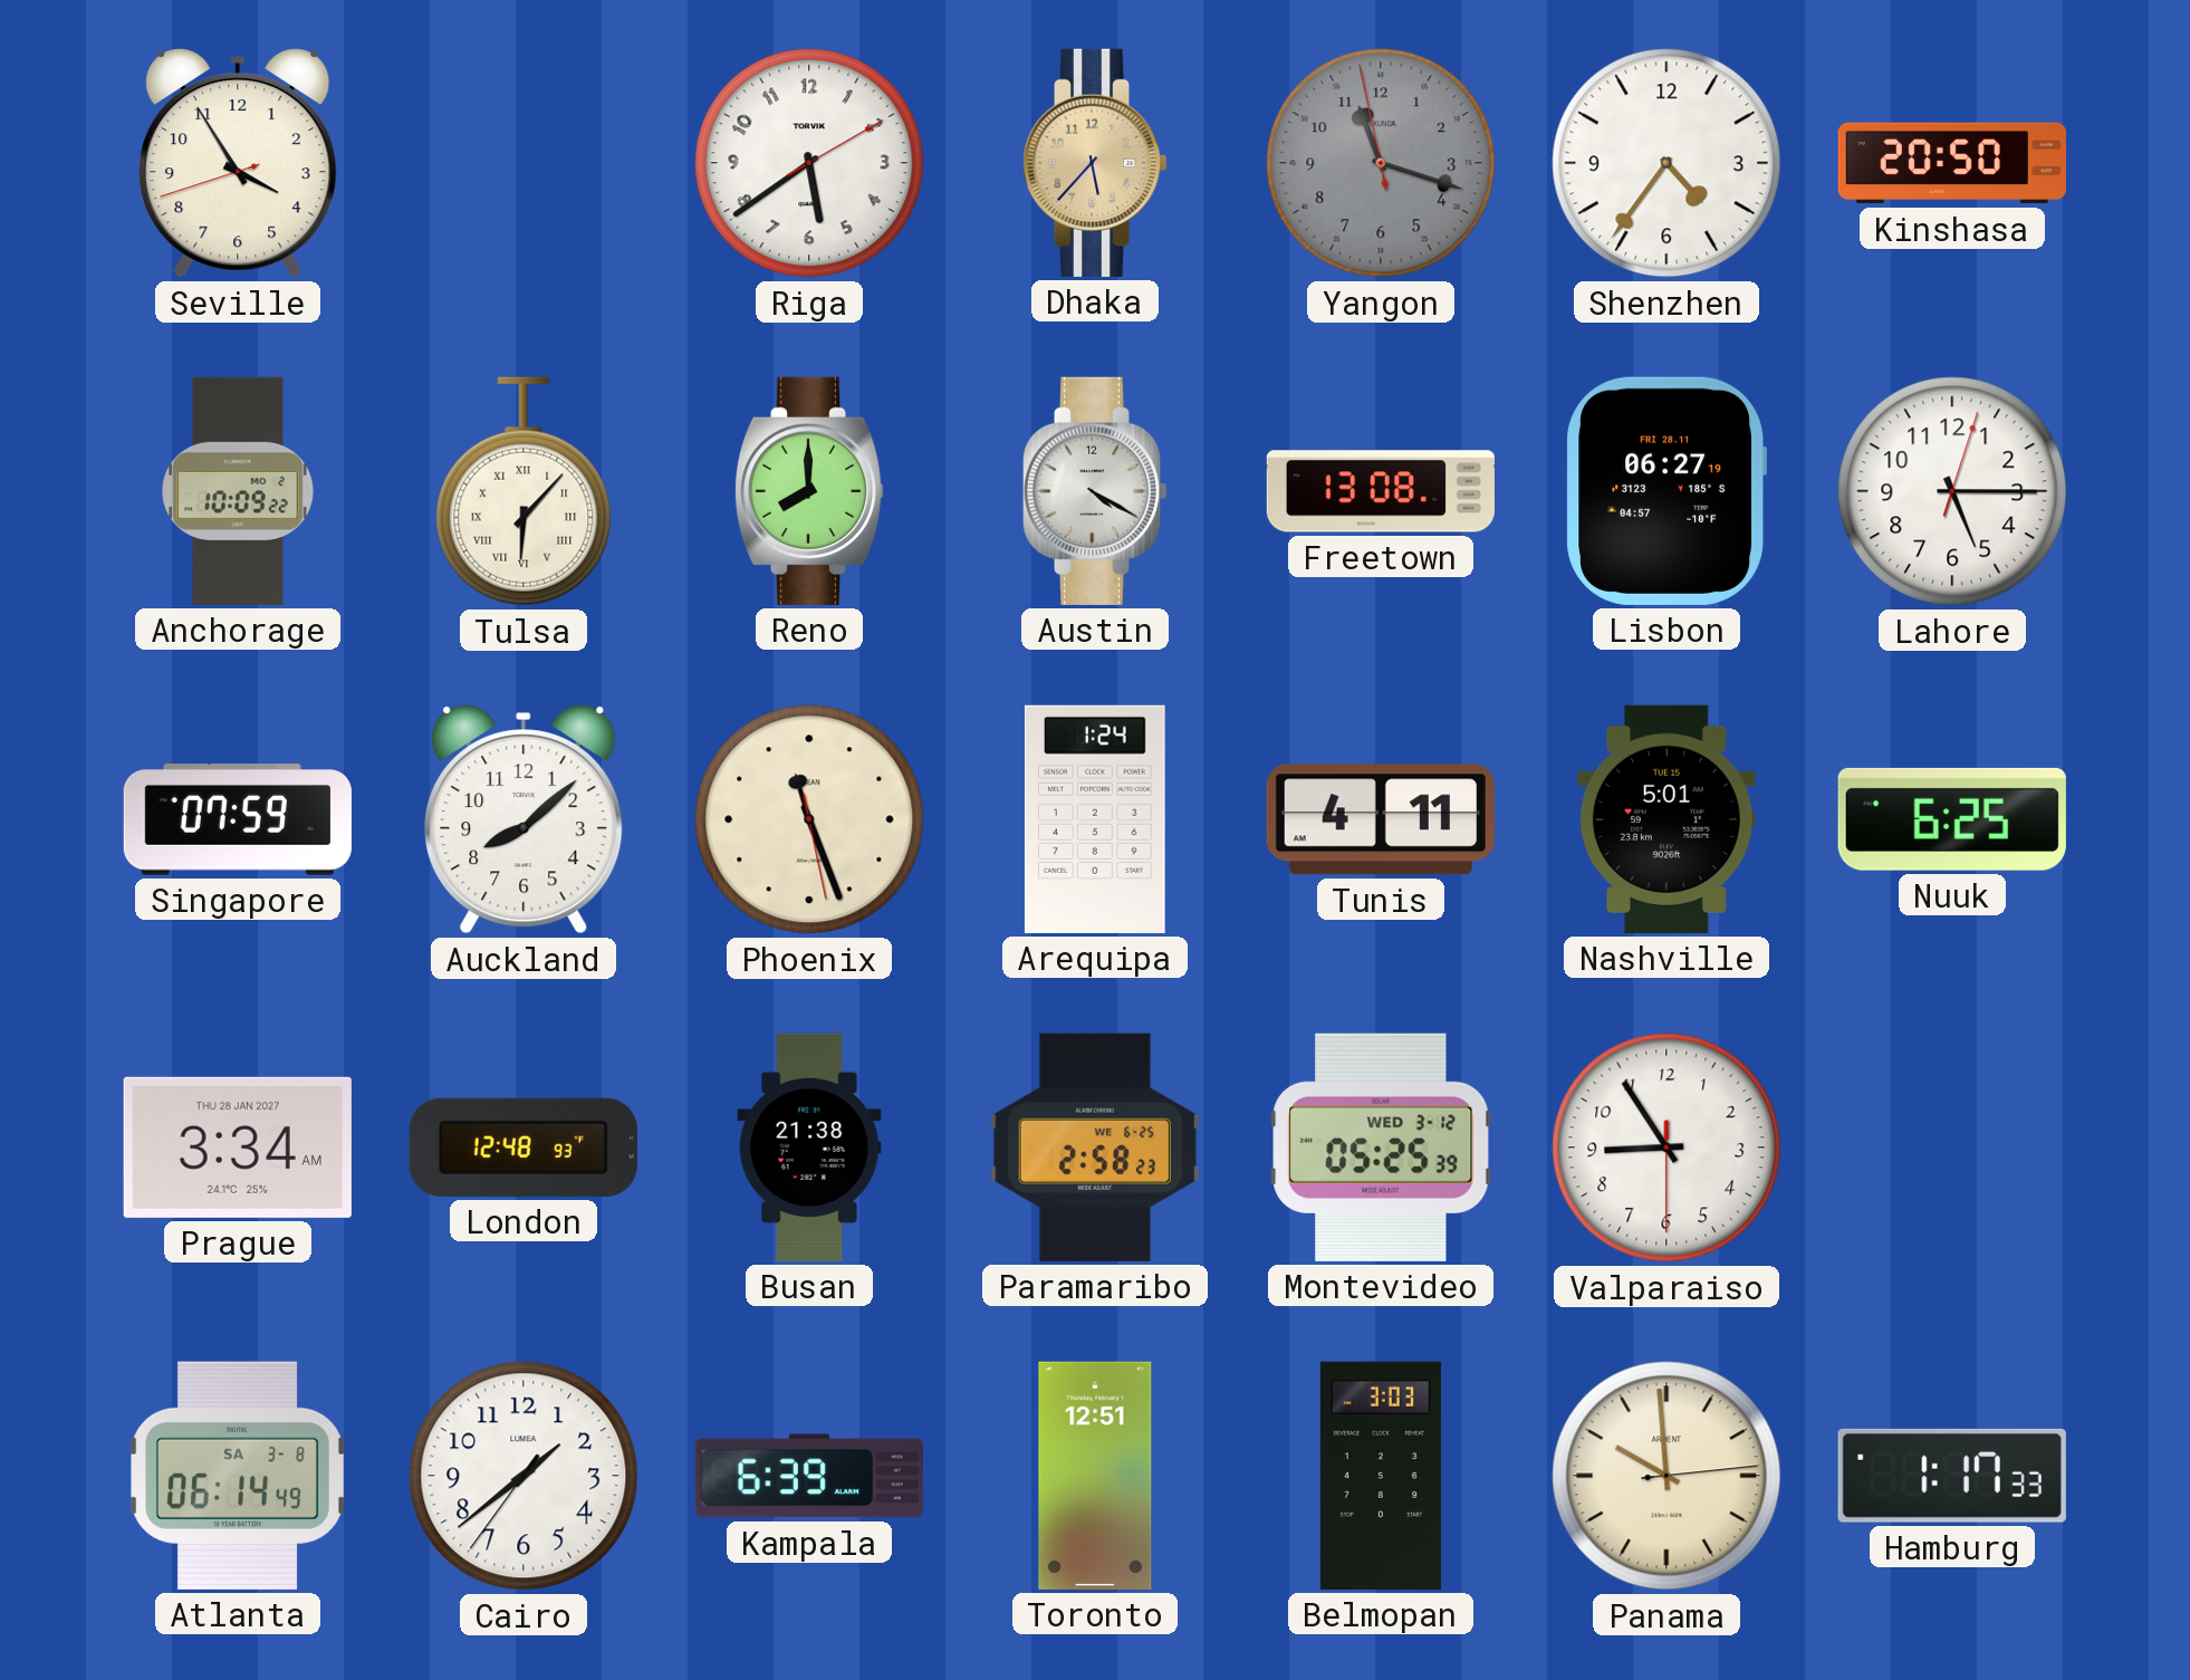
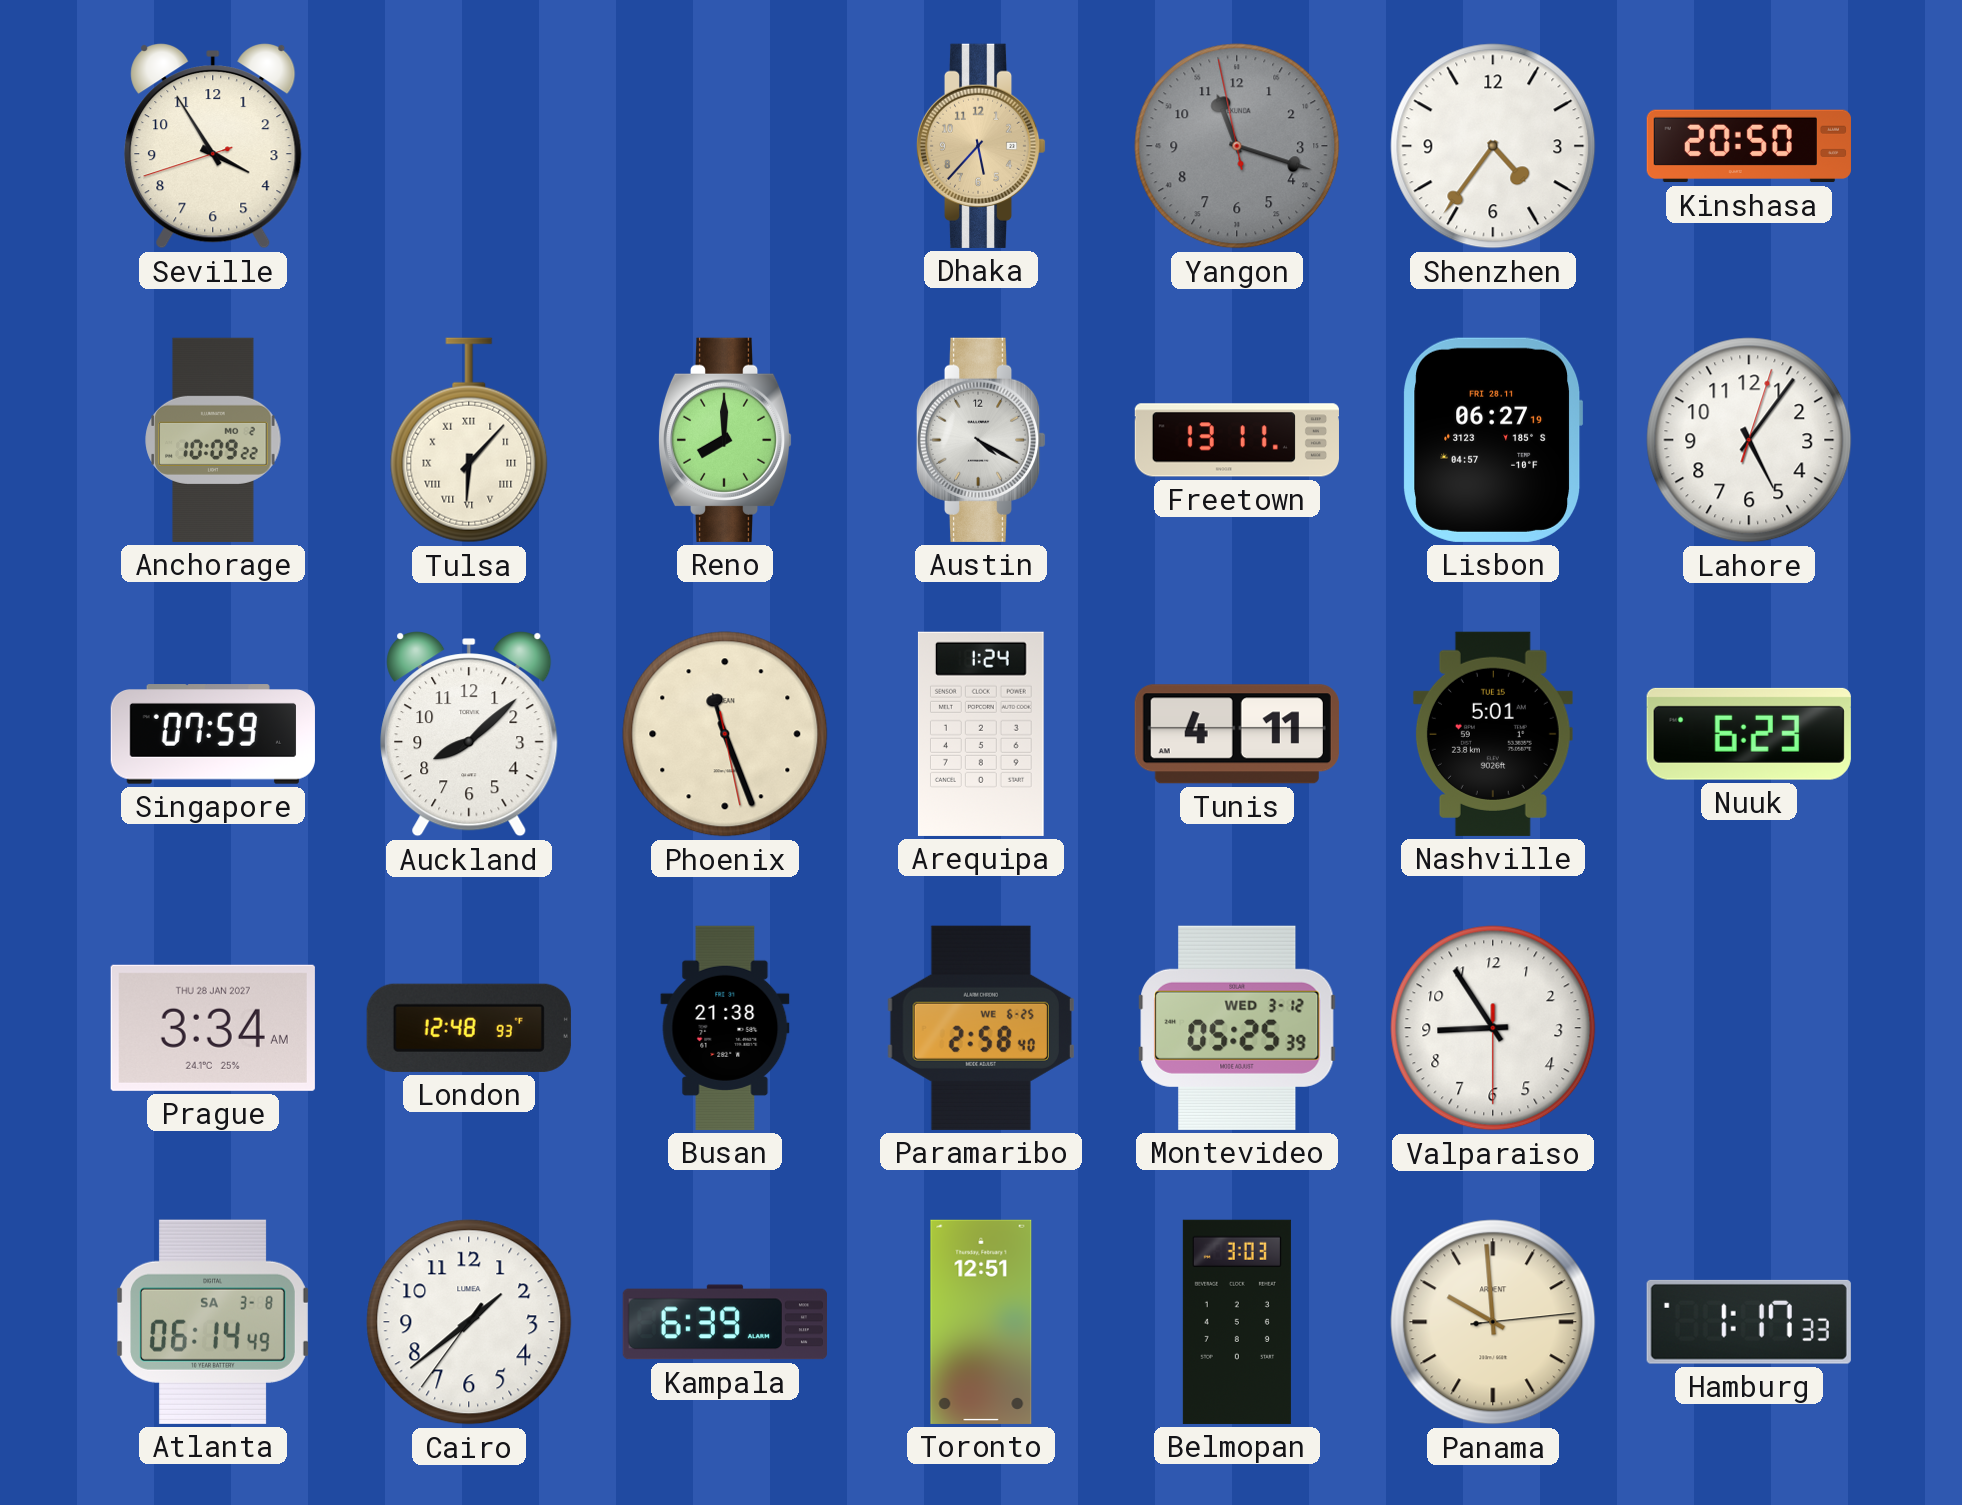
Riga: 5:39 -> none (809, 163)
Freetown: 13:08 -> 13:11 (1237, 440)
Lahore: 5:15 -> 5:06 (1749, 440)
Nuuk: 6:25 -> 6:23 (1749, 734)
Paramaribo: 2:58:23 -> 2:58:40 (981, 1028)
